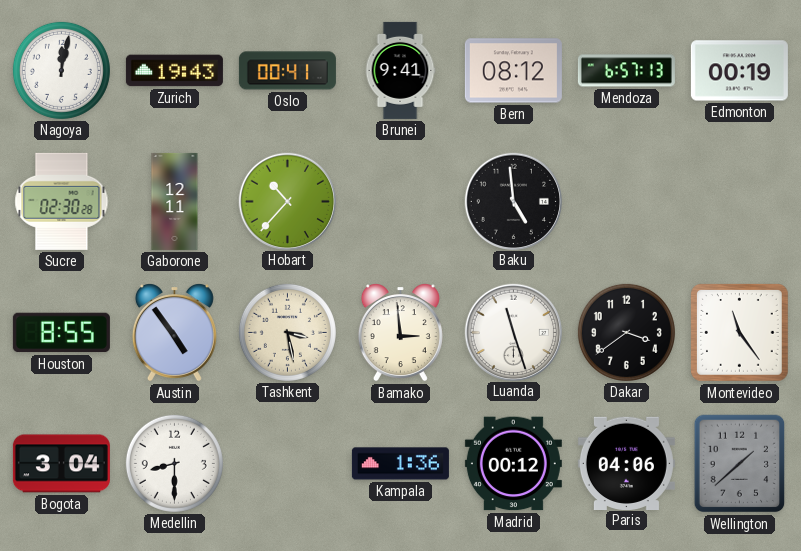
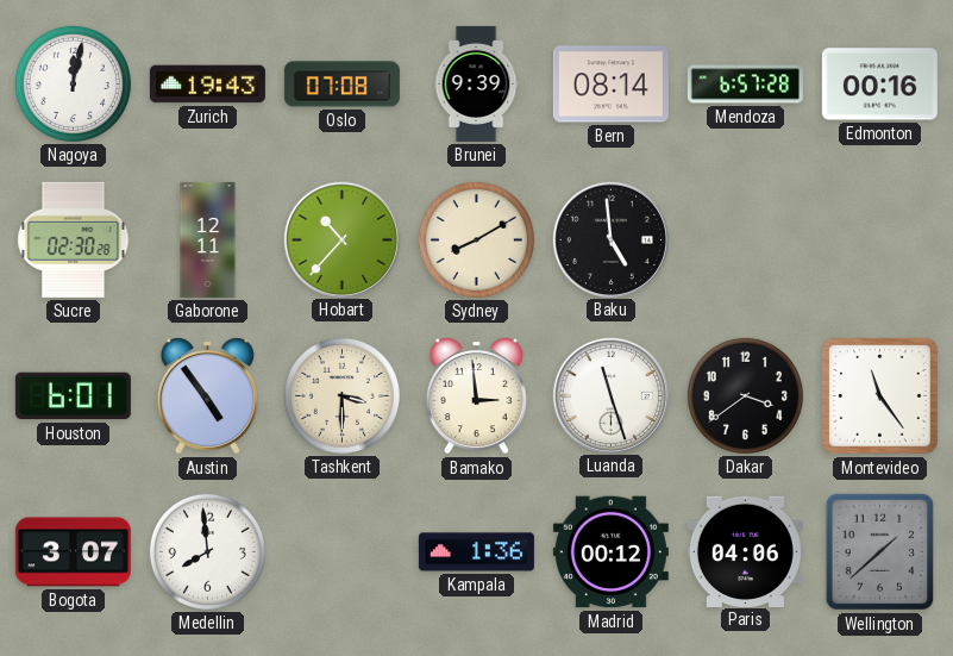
Oslo: 00:41 -> 07:08 (341, 85)
Brunei: 9:41 -> 9:39 (476, 83)
Bern: 08:12 -> 08:14 (610, 85)
Mendoza: 6:57:13 -> 6:57:28 (745, 85)
Edmonton: 00:19 -> 00:16 (879, 85)
Sydney: none -> 8:10 (476, 239)
Houston: 8:55 -> 6:01 (73, 396)
Tashkent: 3:28 -> 3:30 (341, 395)
Bogota: 3:04 -> 3:07 (73, 552)
Medellin: 8:30 -> 7:59 (207, 551)
